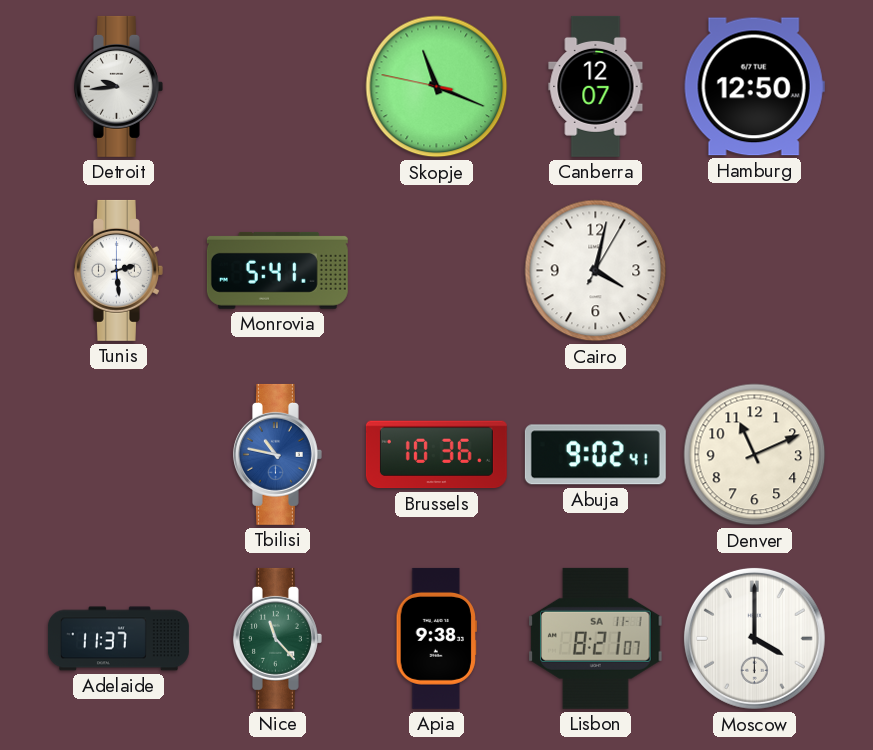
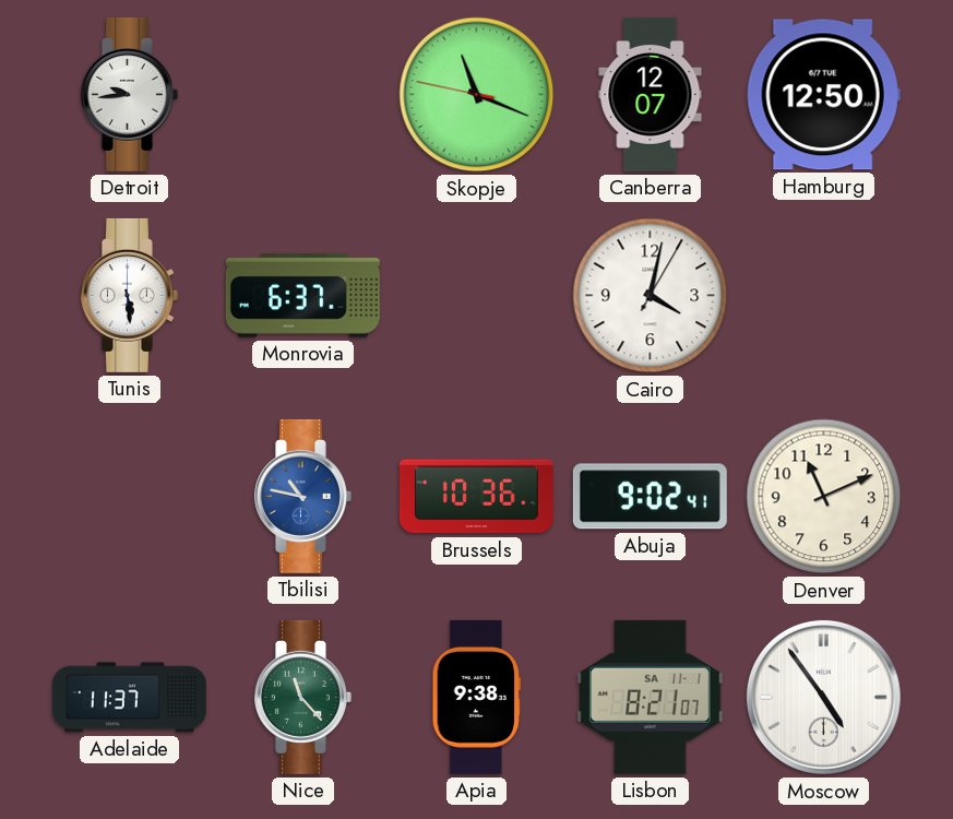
Tunis: 2:29 -> 5:29 (129, 295)
Monrovia: 5:41 -> 6:37 (302, 295)
Moscow: 4:00 -> 4:54 (823, 697)
